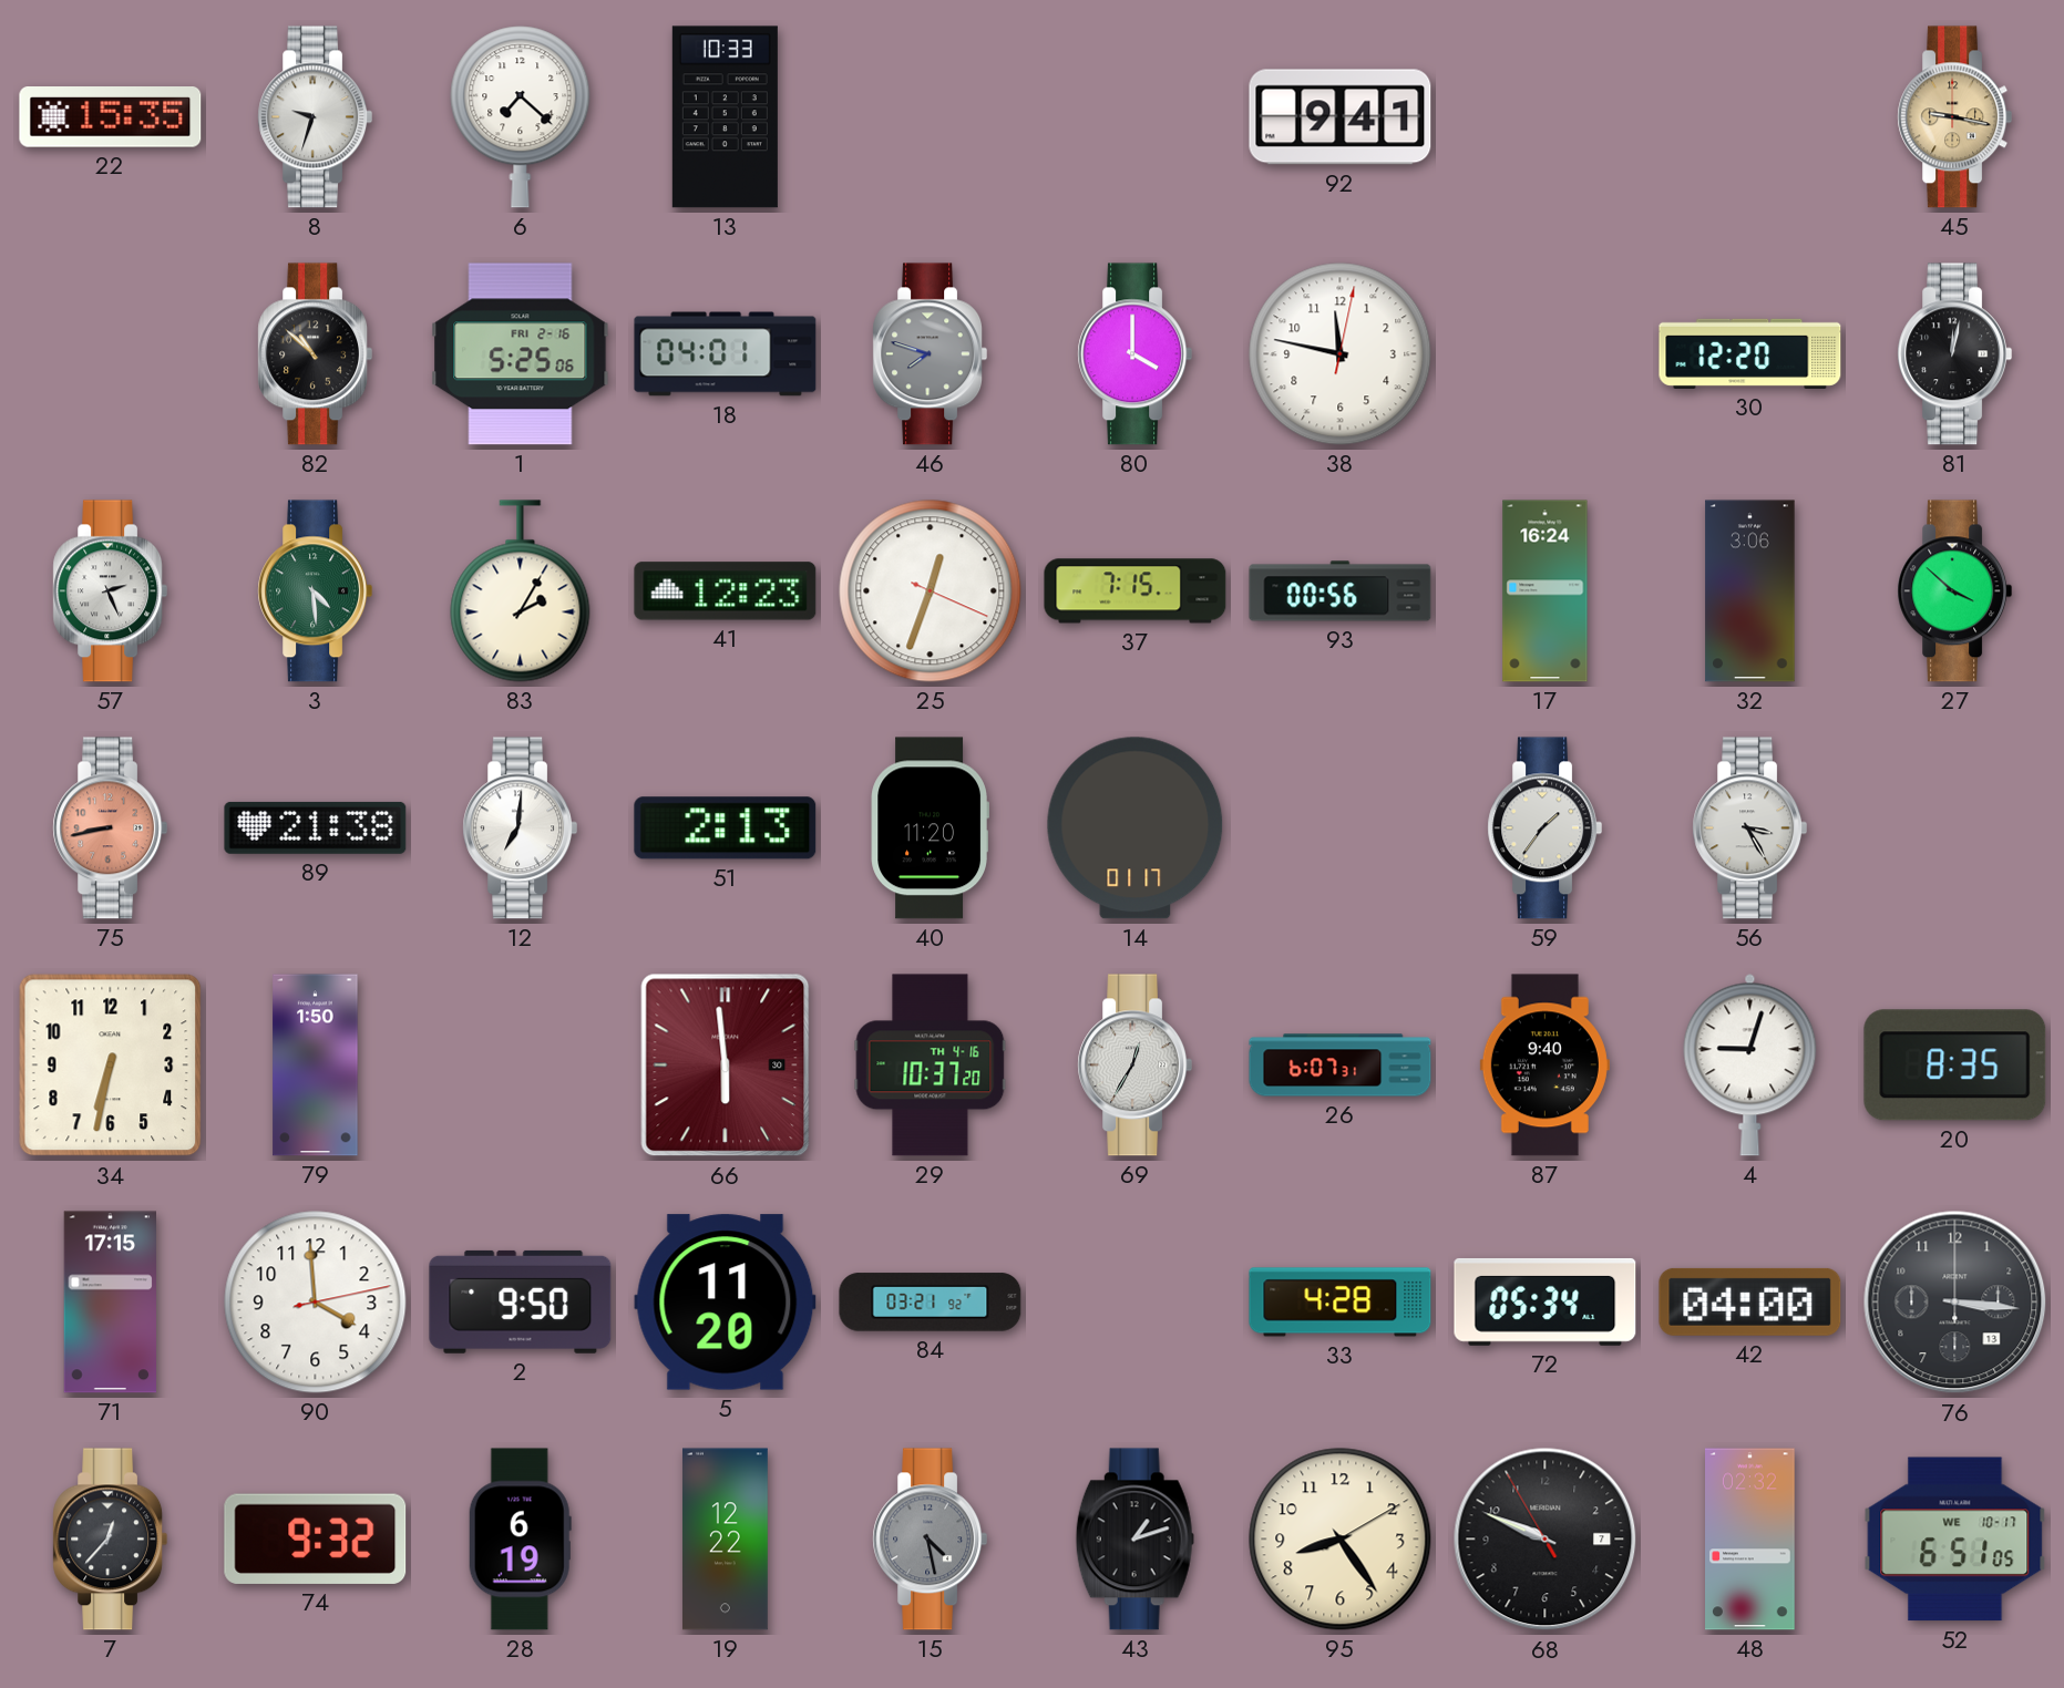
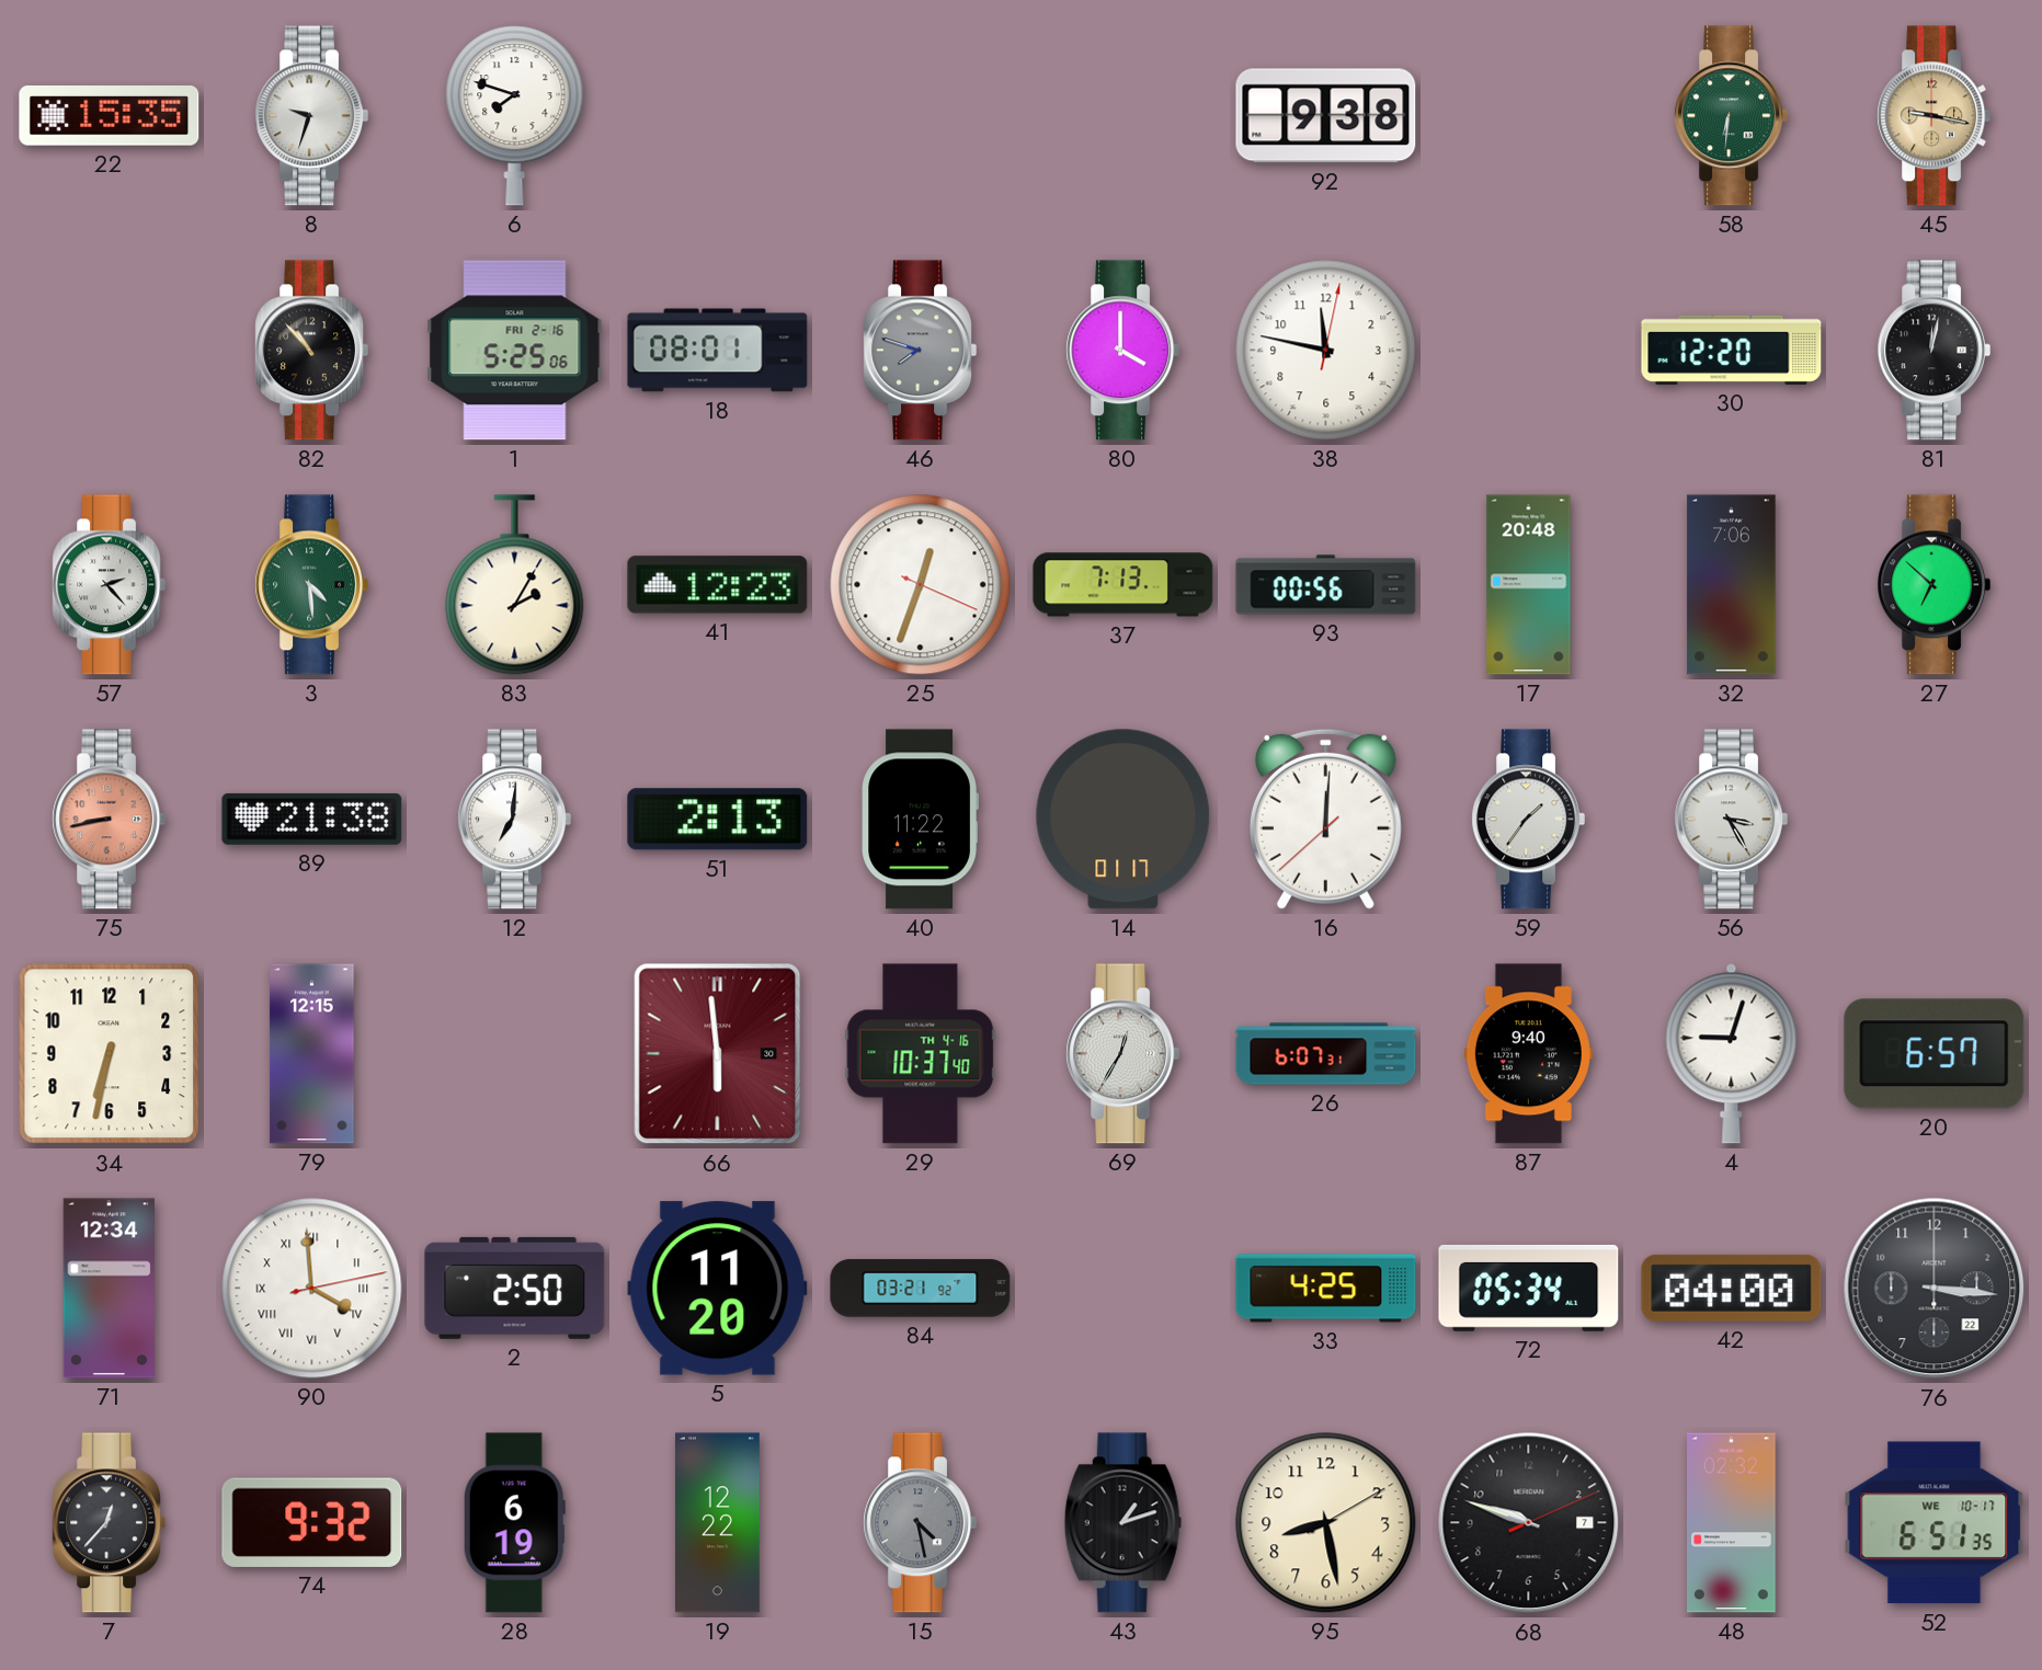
6: 7:22 -> 7:48 (515, 116)
13: 10:33 -> none (725, 117)
92: 9:41 -> 9:38 (1326, 116)
58: none -> 6:31 (1732, 116)
82: 10:52 -> 10:53 (312, 351)
18: 04:01 -> 08:01 (718, 351)
57: 2:26 -> 2:23 (110, 585)
37: 7:15 -> 7:13 (1123, 585)
17: 16:24 -> 20:48 (1529, 585)
32: 3:06 -> 7:06 (1732, 585)
27: 3:52 -> 6:52 (1935, 585)
40: 11:20 -> 11:22 (920, 820)
16: none -> 12:00 (1325, 819)
79: 1:50 -> 12:15 (312, 1054)
29: 10:37:20 -> 10:37:40 (921, 1054)
20: 8:35 -> 6:57 (1935, 1054)
71: 17:15 -> 12:34 (109, 1289)
90 numerals: Arabic -> Roman (312, 1289)
2: 9:50 -> 2:50 (515, 1288)
33: 4:28 -> 4:25 (1326, 1289)
76 date: 13 -> 22 (1935, 1289)
95: 8:24 -> 8:28 (1326, 1523)
68: 9:48:55 -> 9:48:11 (1529, 1523)
52: 6:51:05 -> 6:51:35 (1935, 1523)
